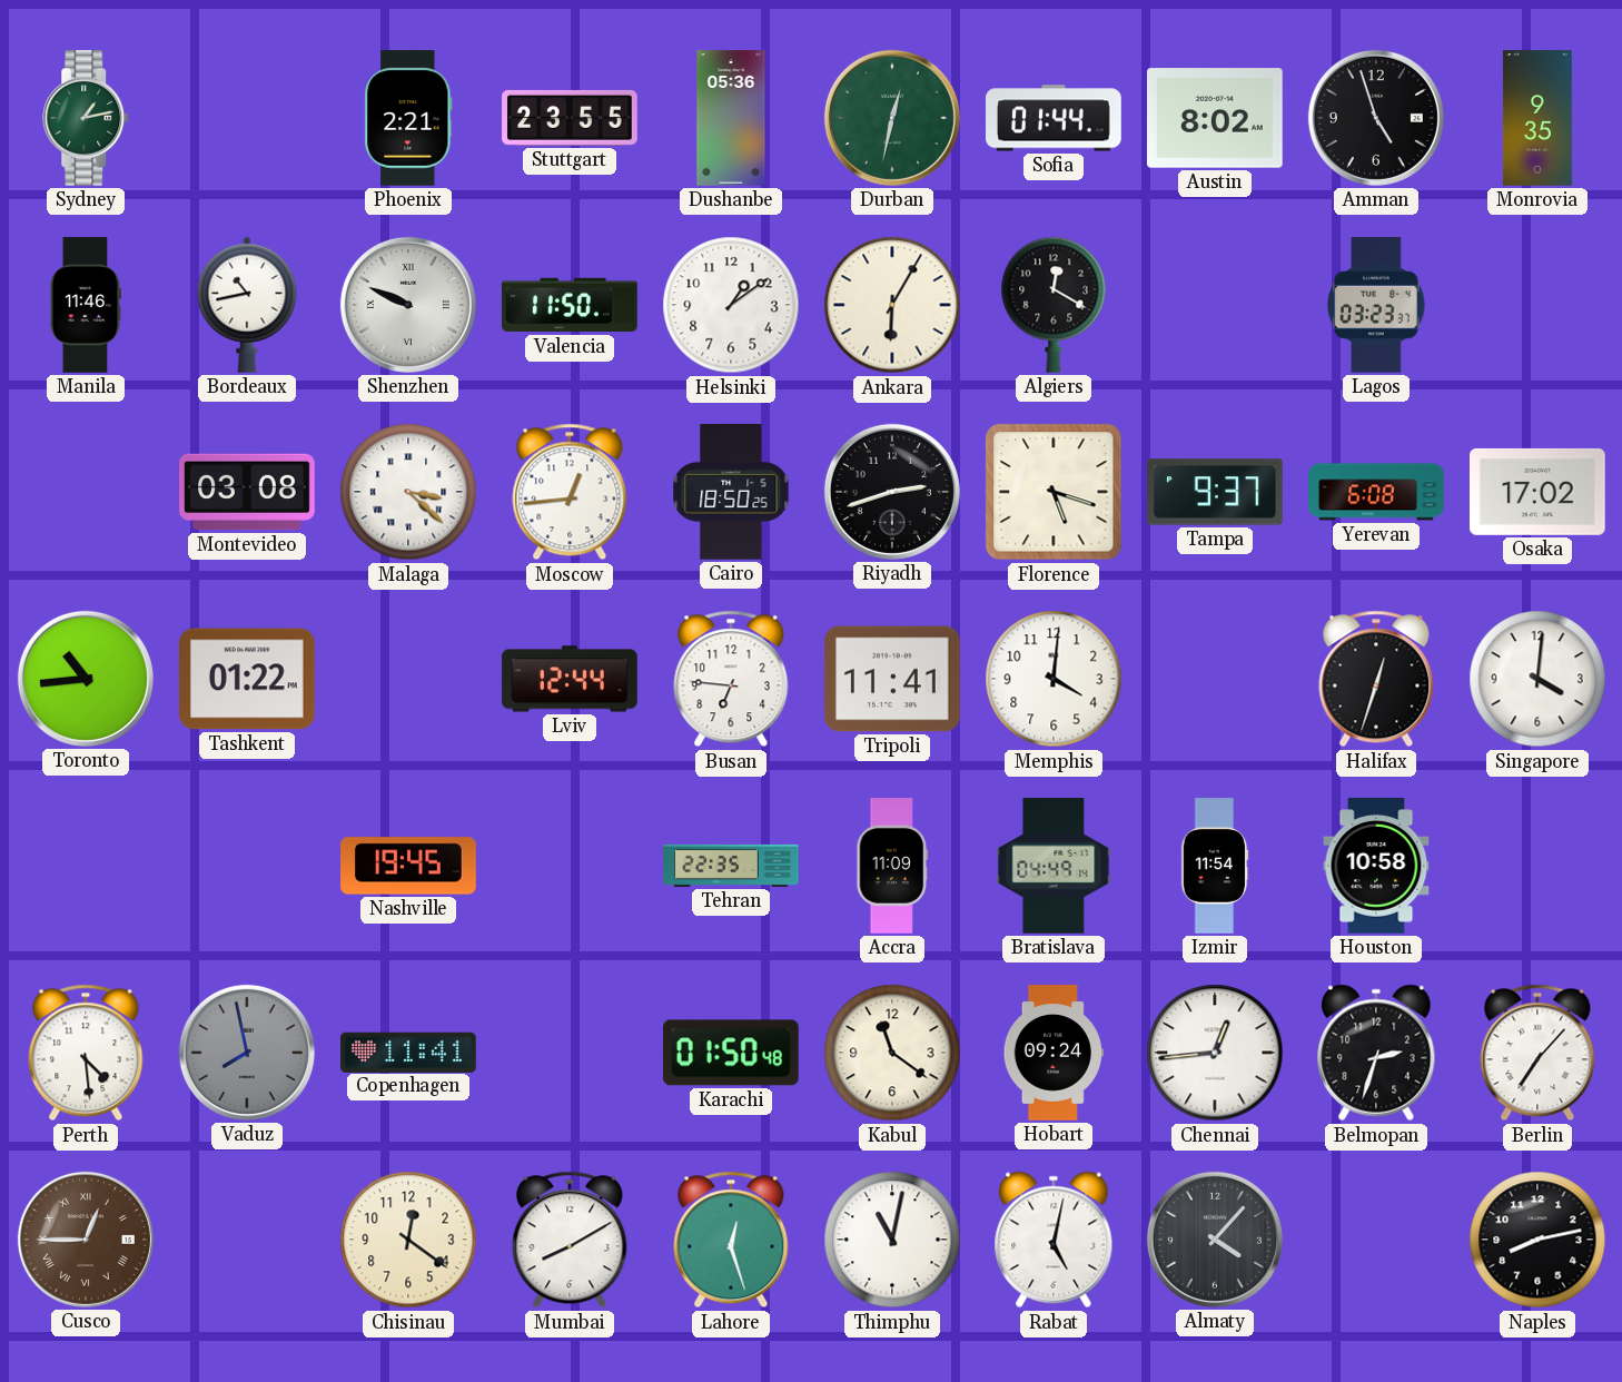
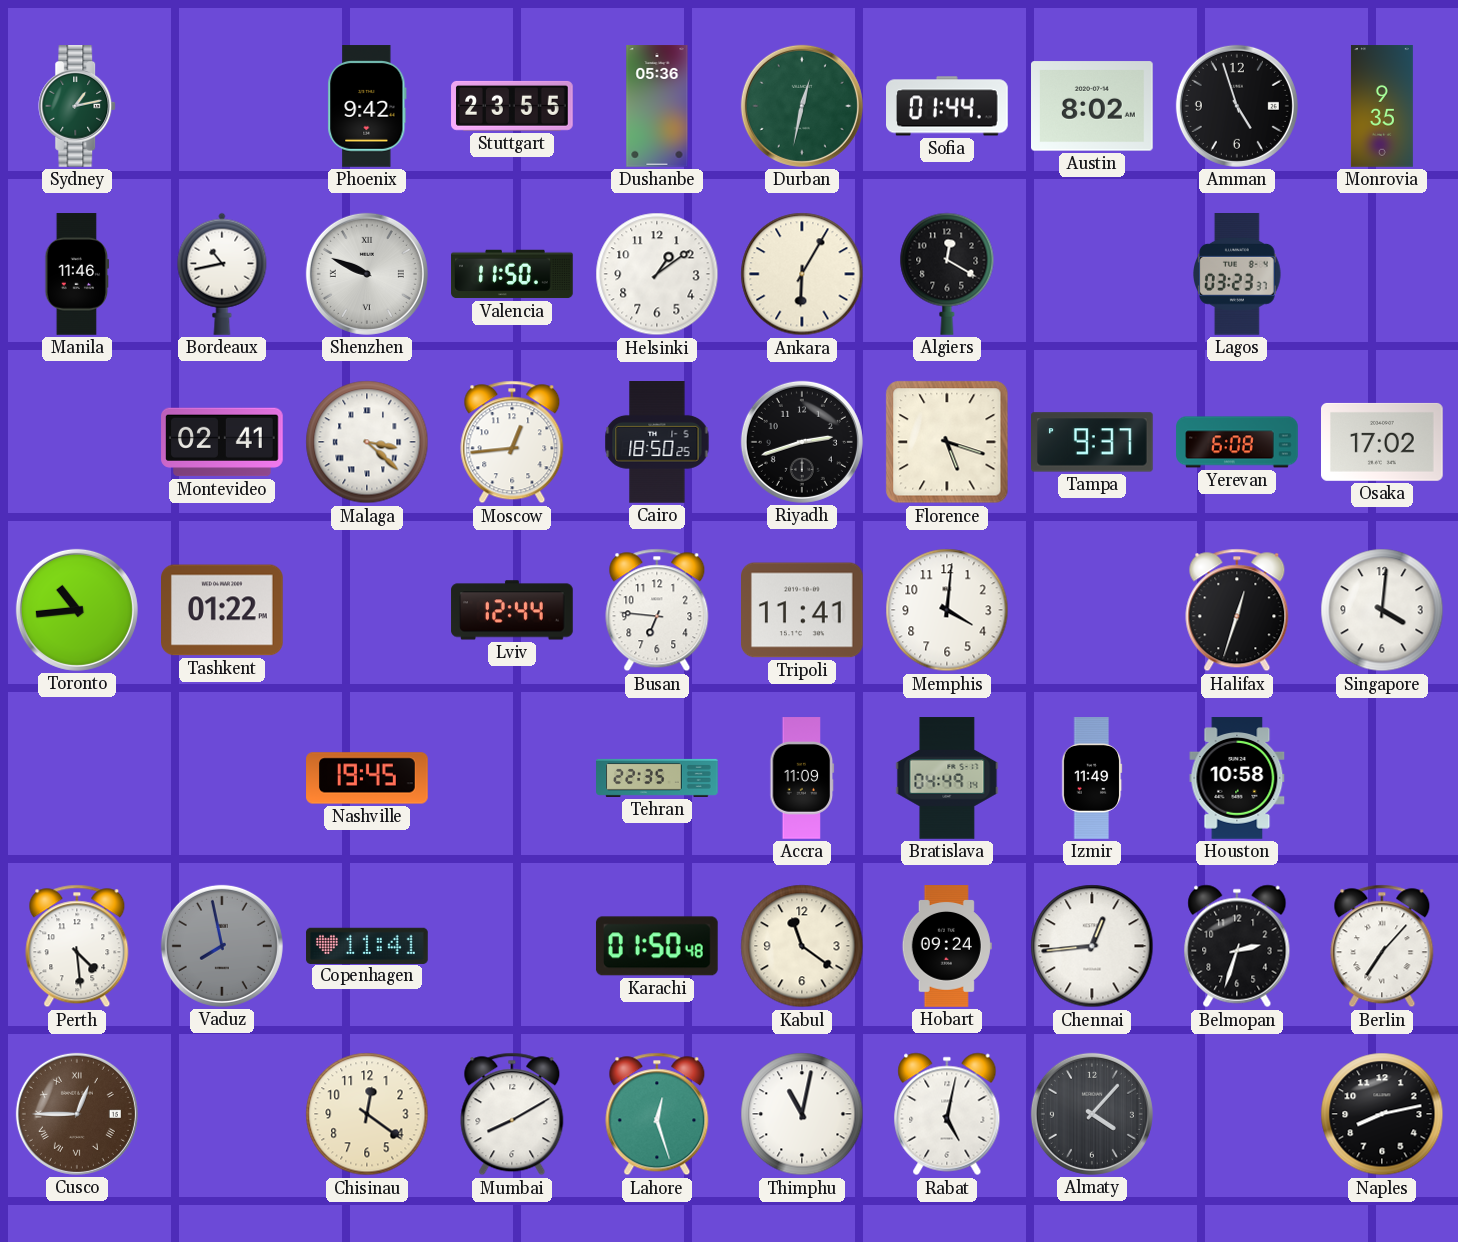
Phoenix: 2:21 -> 9:42 (367, 106)
Montevideo: 03:08 -> 02:41 (222, 442)
Izmir: 11:54 -> 11:49 (1092, 778)
